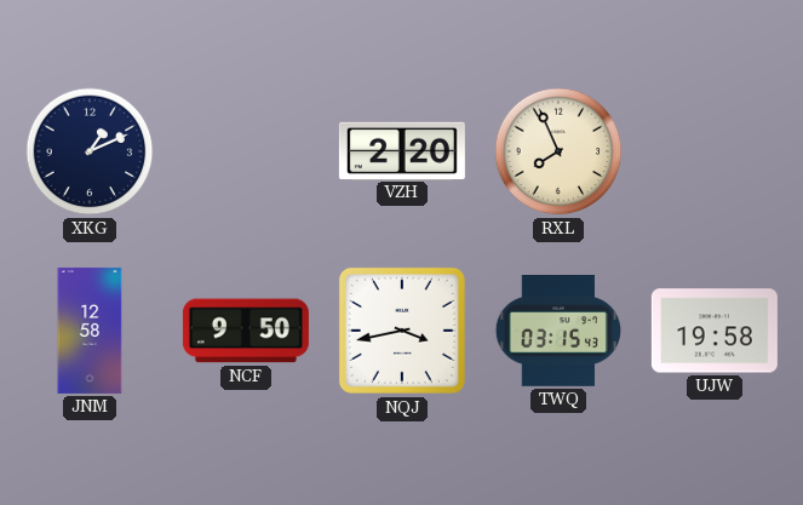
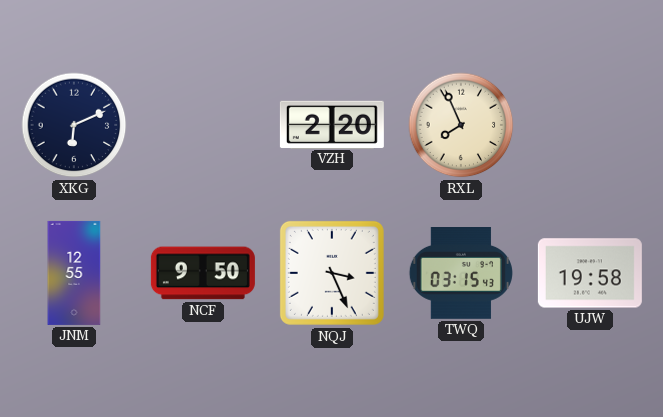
XKG: 1:11 -> 6:11 (74, 125)
JNM: 12:58 -> 12:55 (74, 273)
NQJ: 3:43 -> 3:26 (332, 273)
